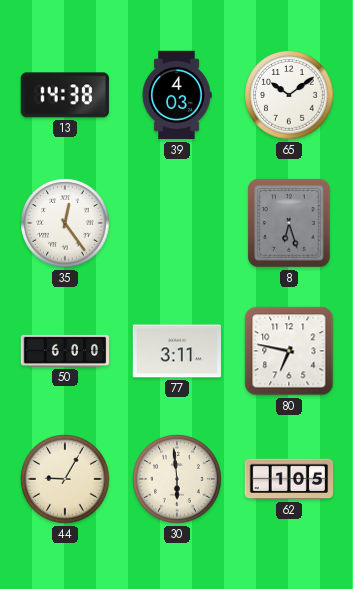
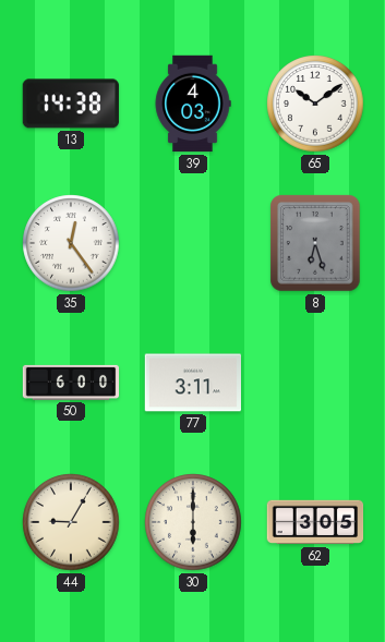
80: 6:47 -> none (289, 351)
30: 5:59 -> 6:00 (193, 522)
62: 1:05 -> 3:05 (315, 522)
